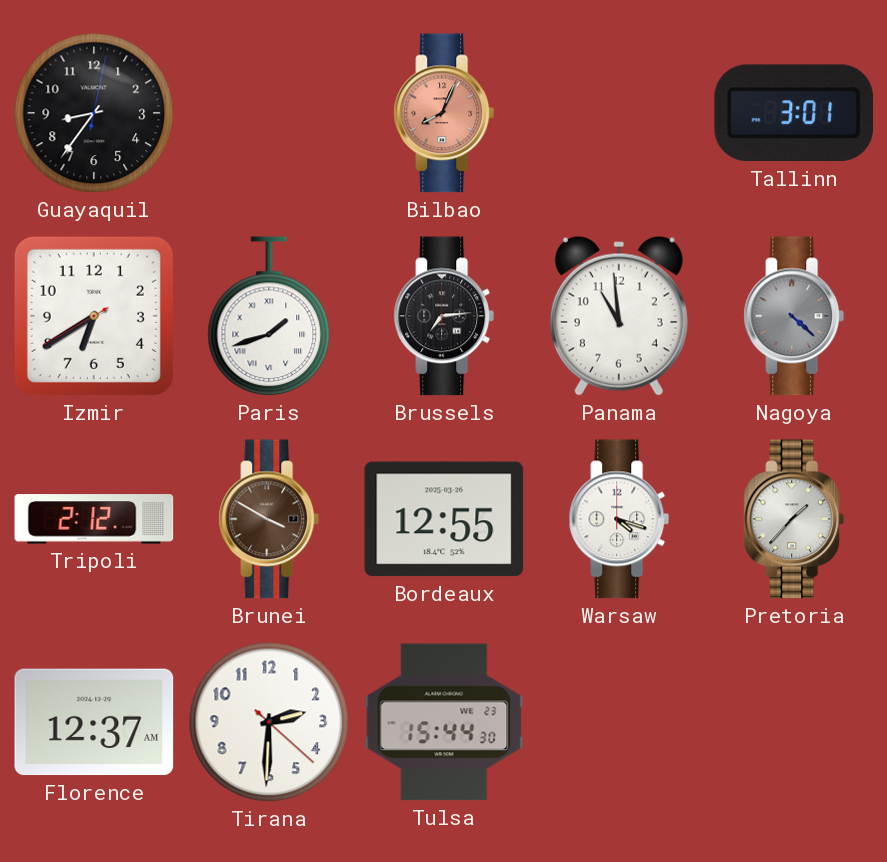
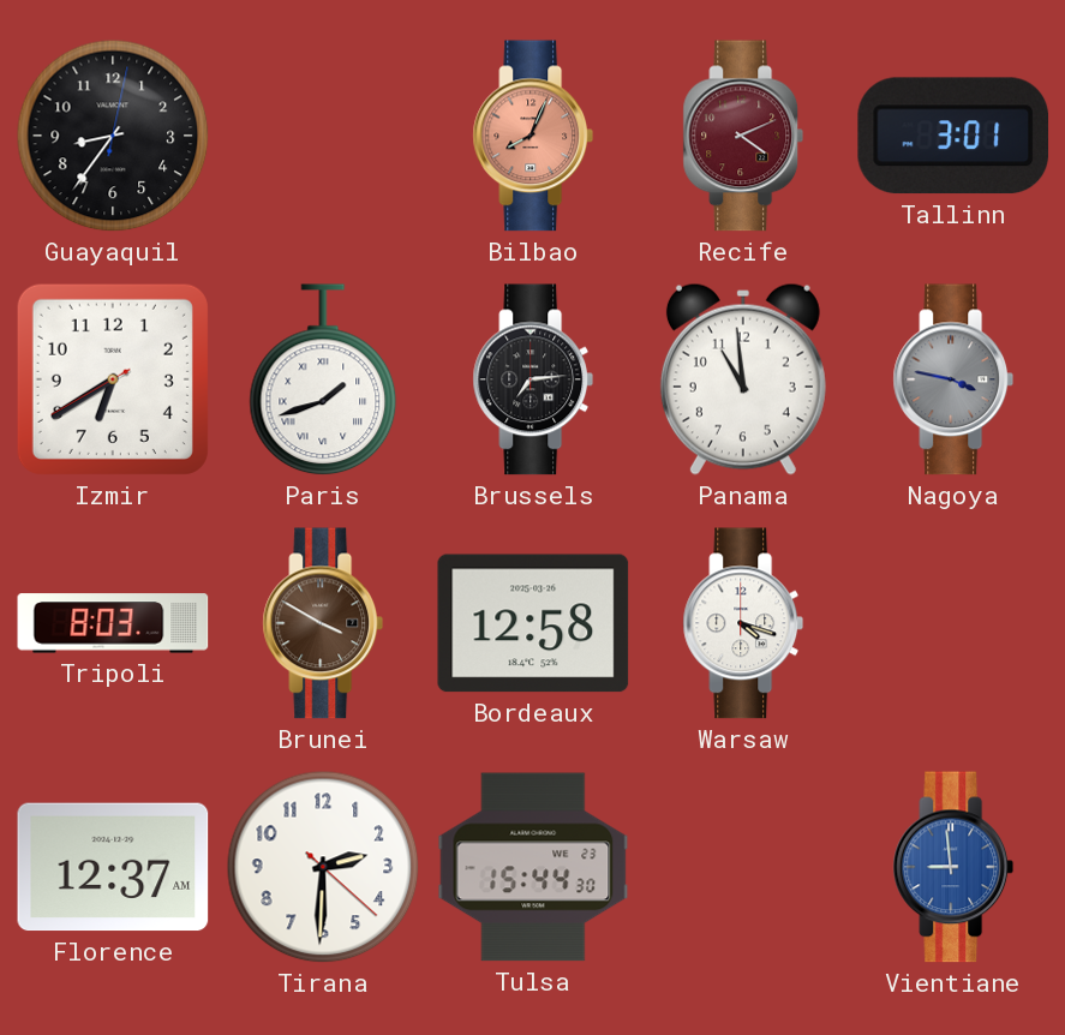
Recife: none -> 4:11 (743, 136)
Nagoya: 4:22 -> 3:47 (953, 379)
Tripoli: 2:12 -> 8:03 (113, 623)
Bordeaux: 12:55 -> 12:58 (533, 623)
Pretoria: 1:37 -> none (794, 519)
Vientiane: none -> 8:59 (953, 867)
